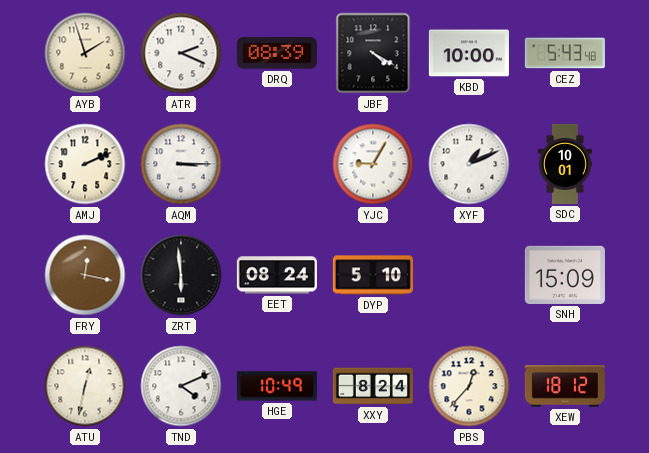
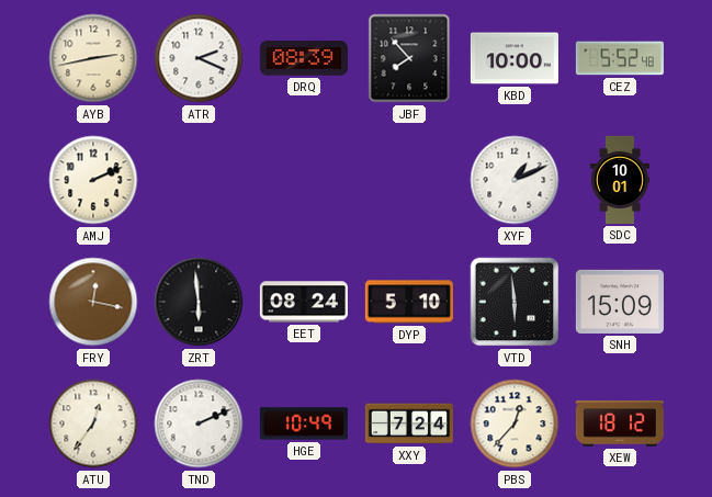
AYB: 1:57 -> 2:43 (93, 58)
JBF: 4:20 -> 7:53 (409, 58)
CEZ: 5:43 -> 5:52 (620, 58)
AQM: 3:15 -> none (181, 164)
YJC: 9:05 -> none (373, 164)
VTD: none -> 5:59 (515, 302)
ATU: 12:32 -> 12:36 (93, 423)
TND: 4:11 -> 2:11 (199, 423)
XXY: 8:24 -> 7:24 (409, 423)
